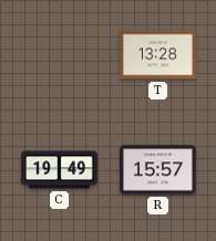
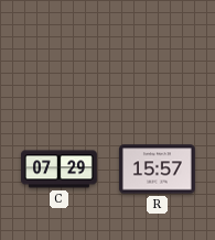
T: 13:28 -> none (157, 55)
C: 19:49 -> 07:29 (60, 170)
